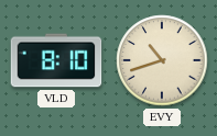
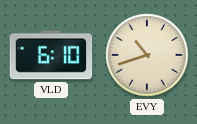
VLD: 8:10 -> 6:10 (51, 55)
